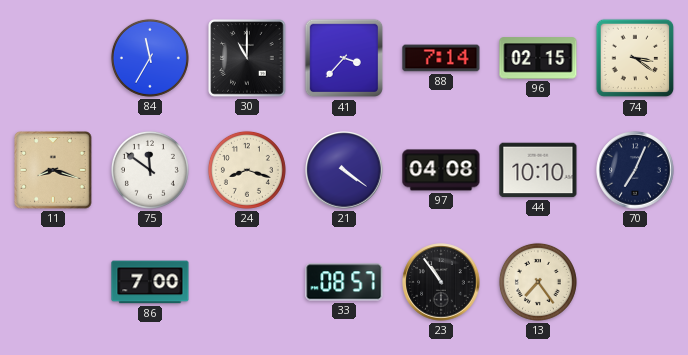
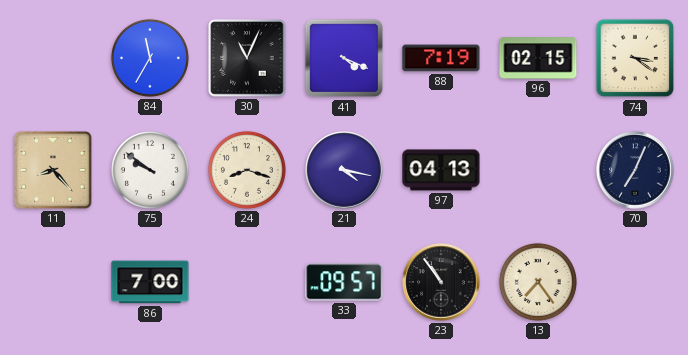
30: 11:00 -> 11:04 (247, 58)
41: 3:37 -> 4:19 (344, 58)
88: 7:14 -> 7:19 (441, 58)
11: 8:18 -> 8:23 (53, 170)
75: 11:51 -> 9:51 (150, 170)
21: 4:21 -> 4:17 (344, 170)
97: 04:08 -> 04:13 (441, 170)
44: 10:10 -> none (538, 170)
33: 08:57 -> 09:57 (344, 282)
